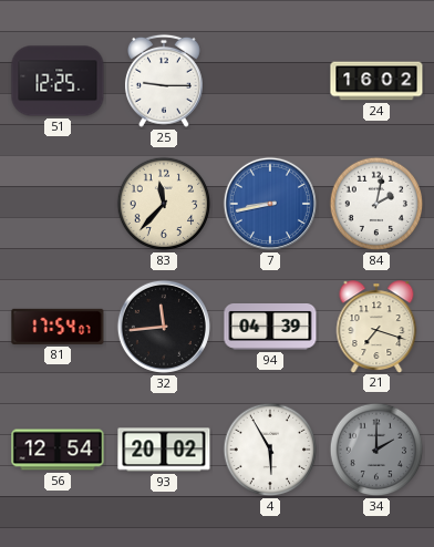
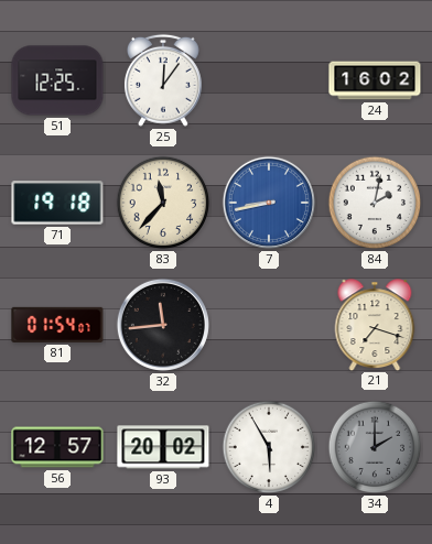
25: 9:15 -> 12:06 (163, 80)
71: none -> 19:18 (57, 203)
81: 17:54 -> 01:54 (57, 325)
94: 04:39 -> none (270, 328)
56: 12:54 -> 12:57 (57, 447)
